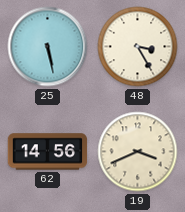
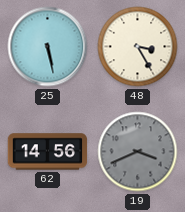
19 dial: cream -> grey (138, 152)
